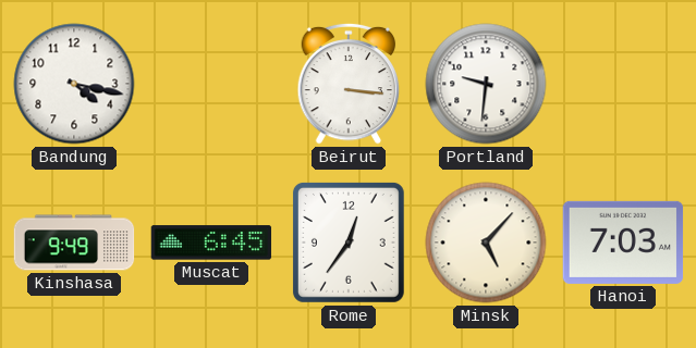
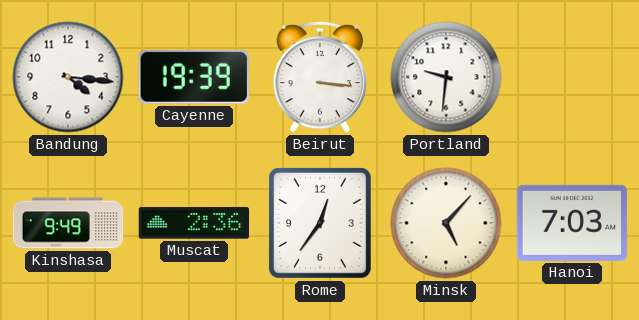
Bandung: 4:17 -> 4:16 (68, 77)
Cayenne: none -> 19:39 (193, 77)
Muscat: 6:45 -> 2:36 (194, 223)
